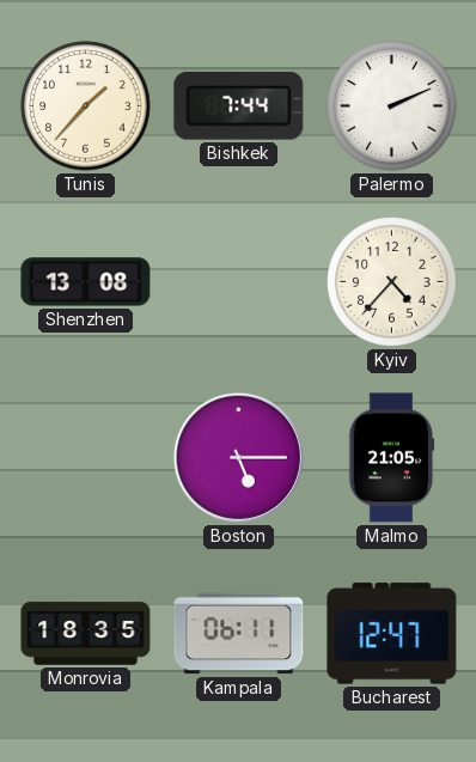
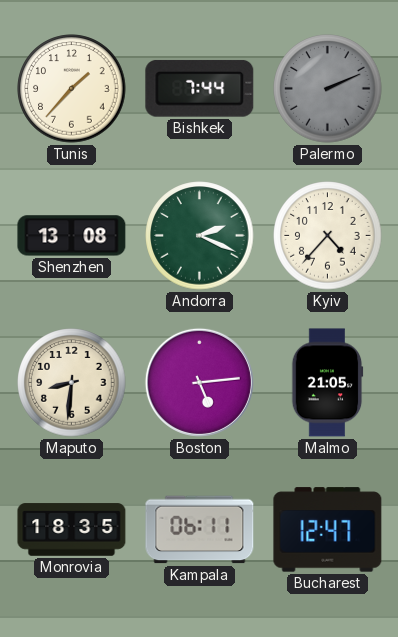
Palermo dial: white -> grey (328, 89)
Andorra: none -> 2:19 (200, 236)
Maputo: none -> 8:31 (72, 383)
Boston: 5:15 -> 5:14 (199, 382)
